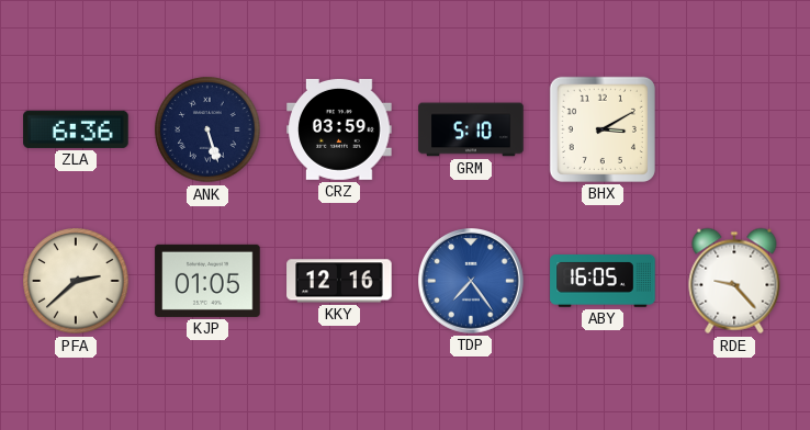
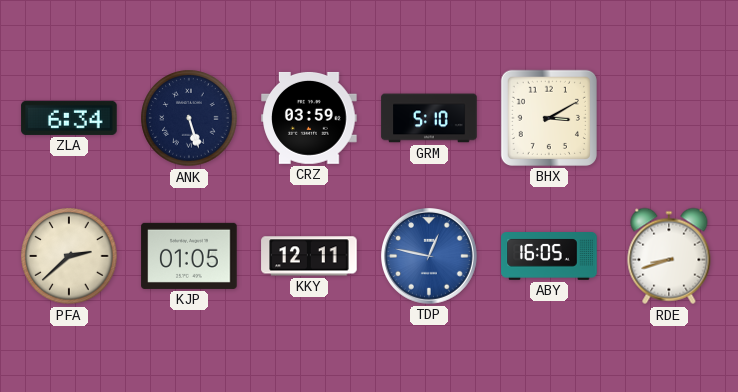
ZLA: 6:36 -> 6:34 (69, 118)
KKY: 12:16 -> 12:11 (309, 256)
TDP: 7:24 -> 12:47 (430, 257)
RDE: 9:23 -> 8:42 (669, 256)
